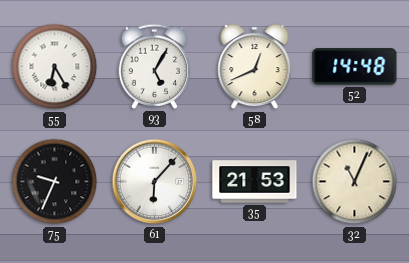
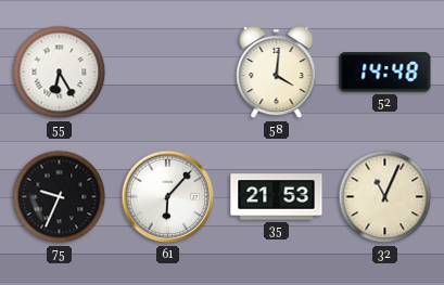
93: 5:05 -> none (154, 66)
58: 12:41 -> 4:01 (277, 73)
